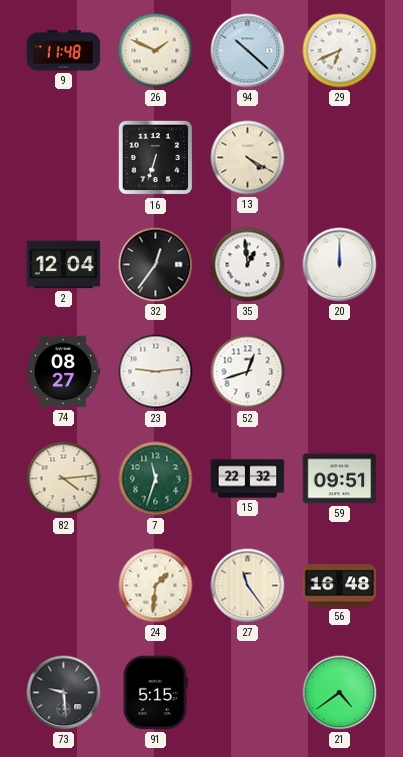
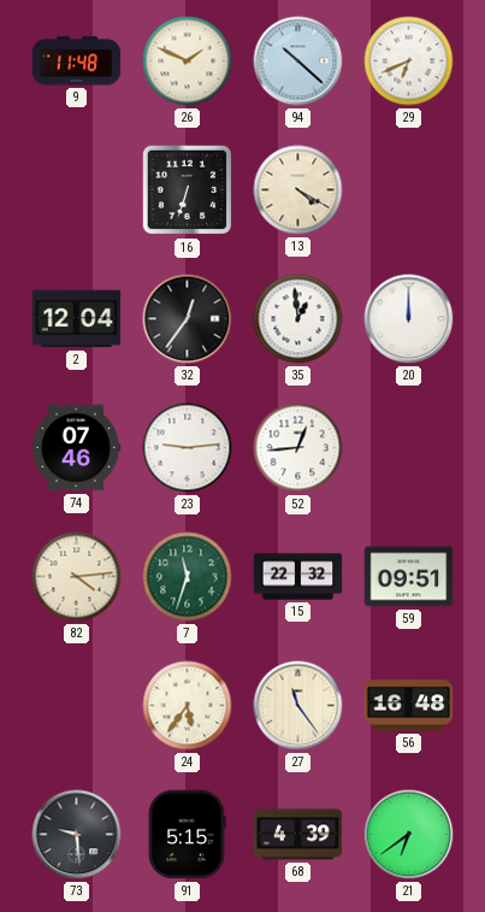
74: 08:27 -> 07:46 (76, 448)
52: 12:42 -> 12:44 (298, 448)
24: 1:31 -> 5:36 (188, 706)
68: none -> 4:39 (298, 835)
21: 4:39 -> 6:39 (409, 835)
